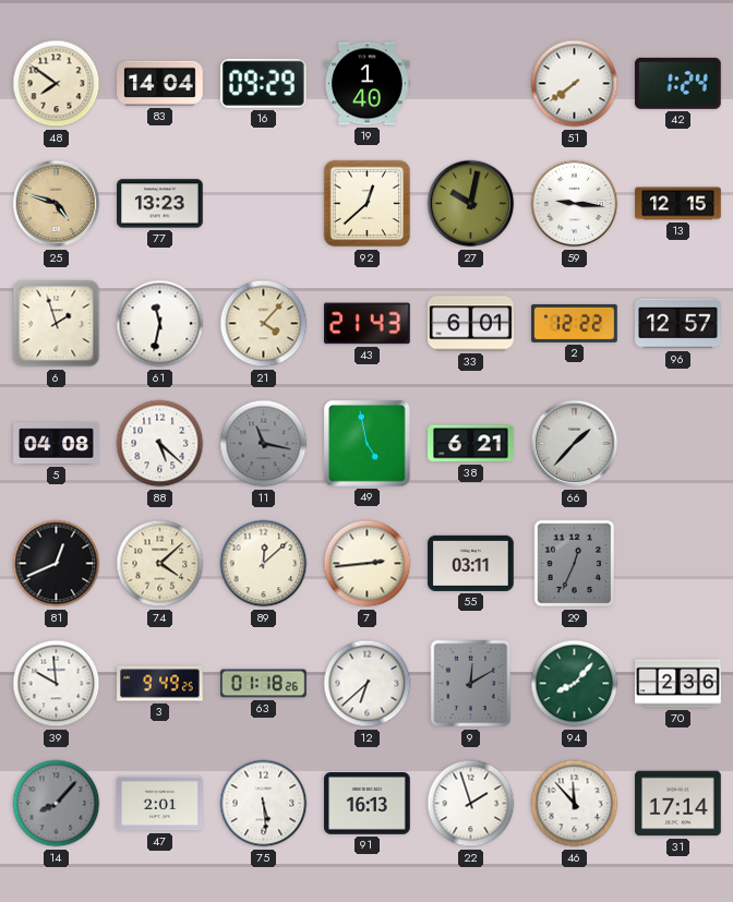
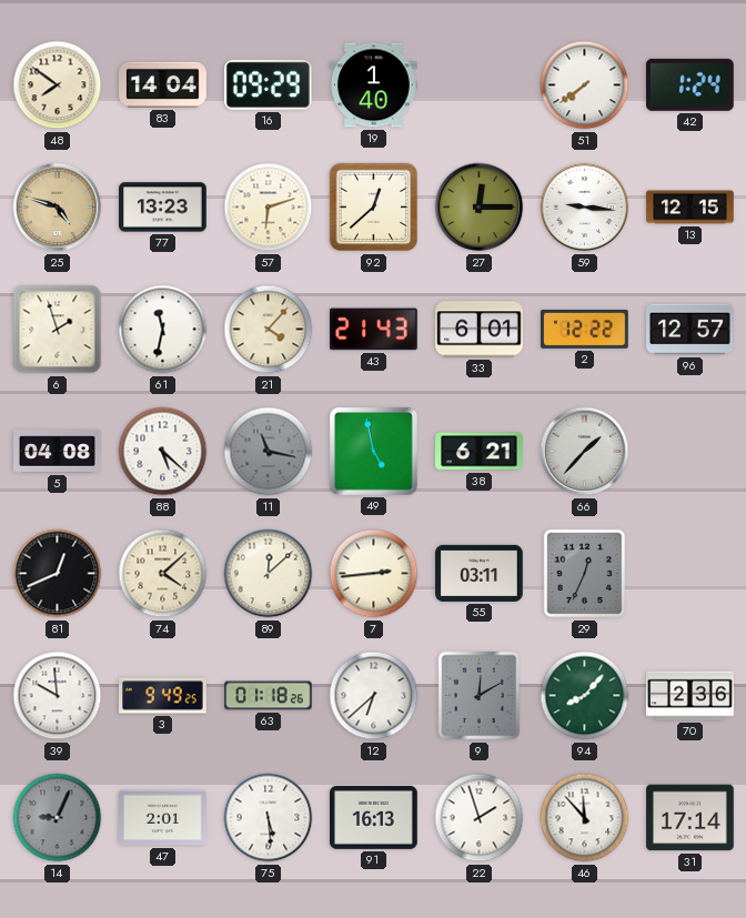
57: none -> 6:12 (269, 208)
27: 10:02 -> 12:15 (480, 208)
14: 8:07 -> 9:04 (58, 818)
